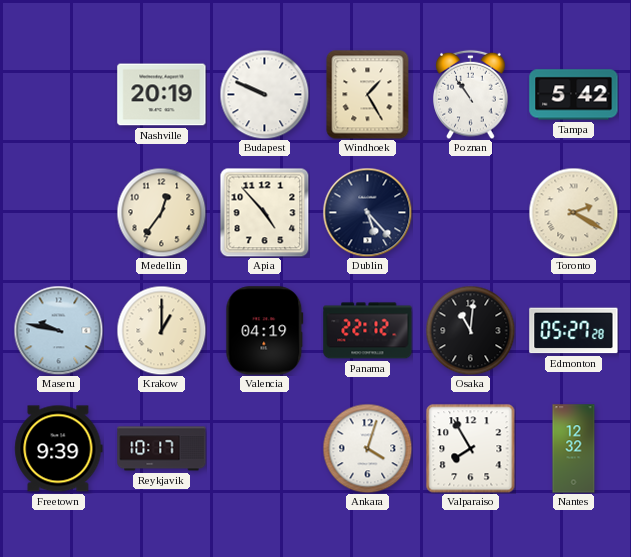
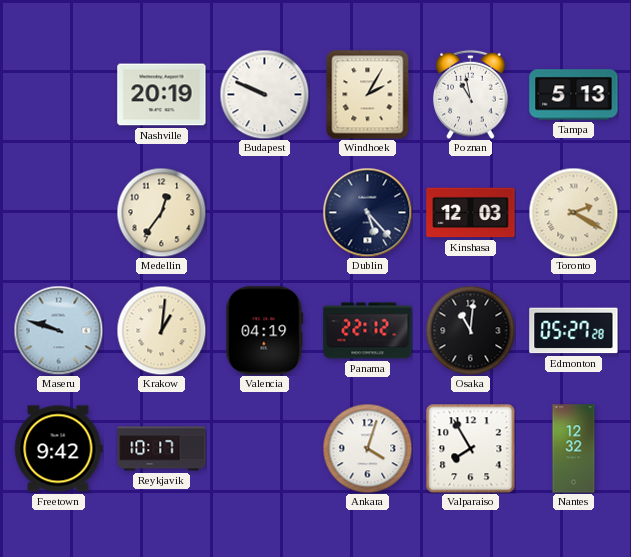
Windhoek: 1:25 -> 2:05 (368, 94)
Poznan: 10:54 -> 10:58 (471, 94)
Tampa: 5:42 -> 5:13 (574, 95)
Apia: 4:53 -> none (264, 212)
Kinshasa: none -> 12:03 (471, 213)
Maseru: 9:47 -> 9:48 (58, 330)
Krakow: 1:00 -> 1:01 (161, 330)
Freetown: 9:39 -> 9:42 (59, 449)
